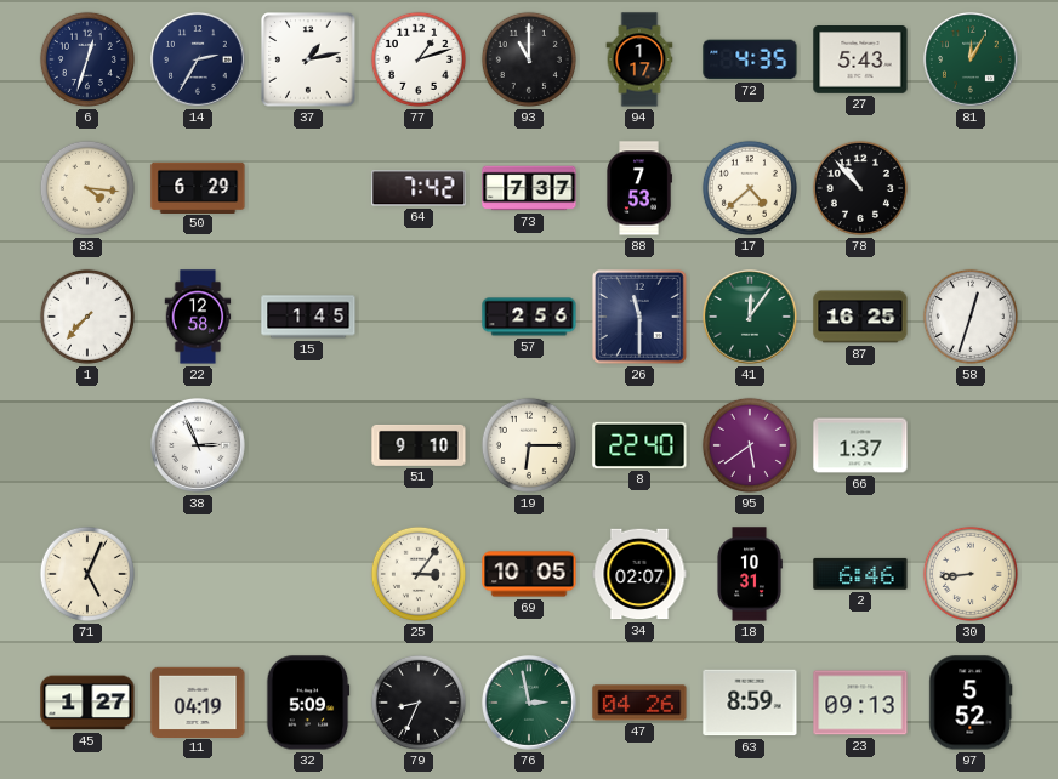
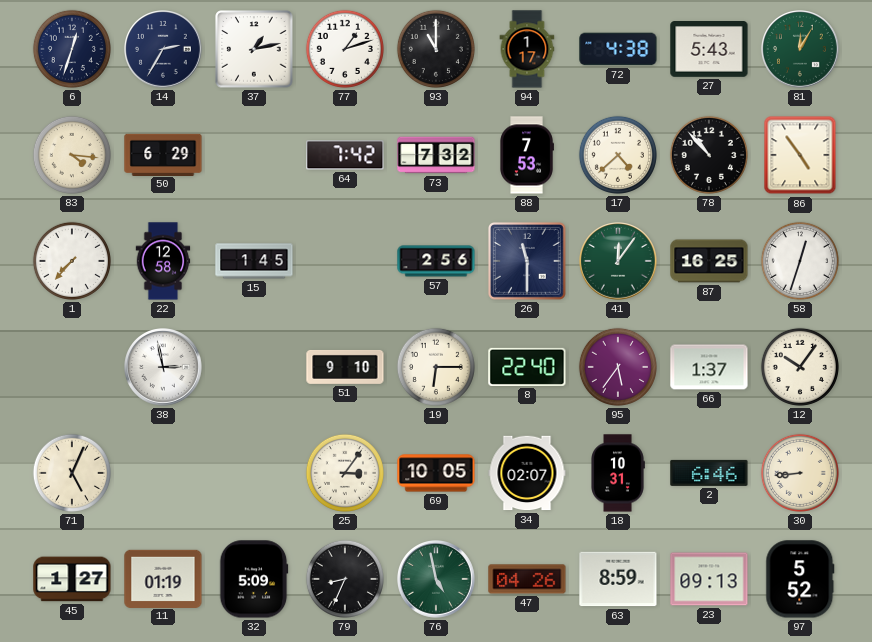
72: 4:35 -> 4:38 (618, 49)
73: 7:37 -> 7:32 (436, 155)
86: none -> 4:54 (800, 155)
38: 2:56 -> 2:58 (164, 368)
95: 5:39 -> 5:36 (618, 367)
12: none -> 10:06 (800, 367)
11: 04:19 -> 01:19 (163, 578)
76: 2:58 -> 4:58 (437, 580)
